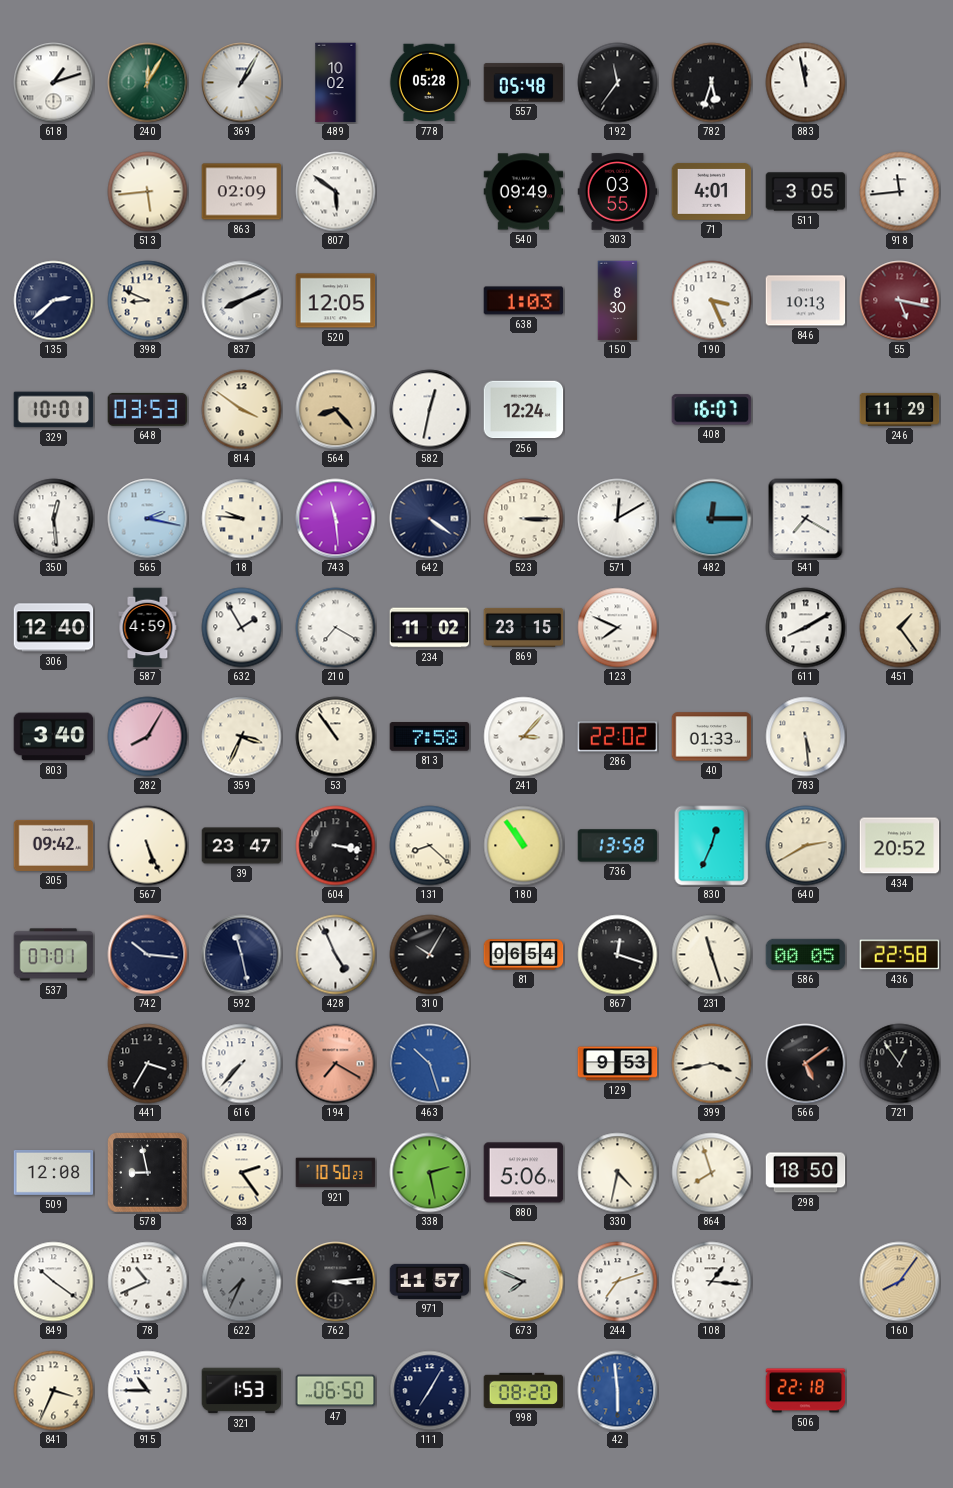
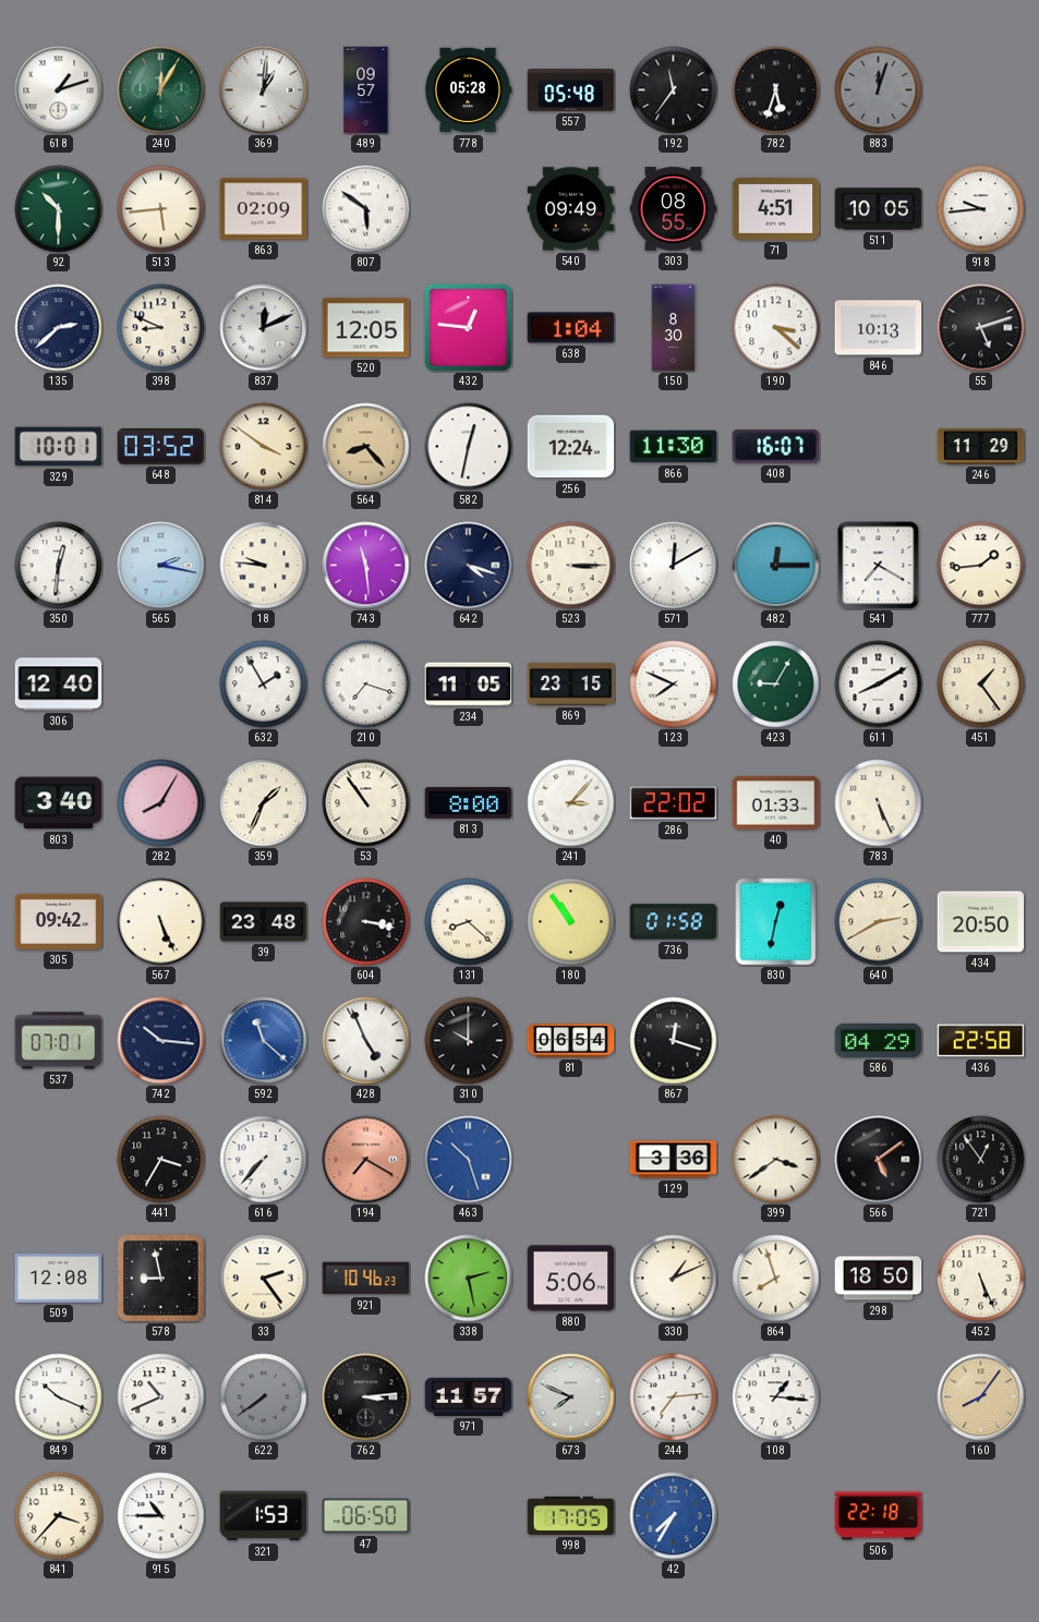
369: 1:05 -> 1:01 (264, 90)
489: 10:02 -> 09:57 (366, 90)
883: 11:58 -> 12:03 (879, 90)
883 dial: white -> grey (879, 90)
92: none -> 10:30 (59, 209)
303: 03:55 -> 08:55 (674, 209)
71: 4:01 -> 4:51 (776, 208)
511: 3:05 -> 10:05 (879, 209)
918: 11:44 -> 9:44 (981, 209)
837: 8:11 -> 12:11 (264, 328)
432: none -> 12:46 (468, 327)
638: 1:03 -> 1:04 (571, 328)
190: 3:26 -> 3:22 (776, 328)
55: 5:17 -> 5:12 (981, 328)
55 dial: burgundy -> black (981, 328)
648: 03:53 -> 03:52 (161, 446)
866: none -> 11:30 (674, 447)
350: 12:29 -> 12:31 (59, 566)
642: 4:21 -> 4:18 (469, 566)
777: none -> 1:44 (981, 566)
587: 4:59 -> none (148, 628)
210: 7:20 -> 7:18 (366, 685)
234: 11:02 -> 11:05 (469, 685)
423: none -> 9:05 (776, 685)
359: 3:34 -> 1:34 (264, 803)
813: 7:58 -> 8:00 (469, 803)
783: 5:29 -> 5:26 (879, 803)
39: 23:47 -> 23:48 (264, 922)
736: 13:58 -> 01:58 (674, 922)
830: 12:34 -> 12:32 (776, 922)
434: 20:52 -> 20:50 (981, 922)
592: 11:28 -> 11:22 (264, 1041)
592 dial: navy -> blue (264, 1041)
310: 10:05 -> 10:00 (469, 1041)
231: 11:27 -> none (712, 955)
586: 00:05 -> 04:29 (879, 1040)
129: 9:53 -> 3:36 (674, 1160)
399: 3:43 -> 3:39 (776, 1160)
921: 10:50 -> 10:46 (366, 1279)
330: 4:32 -> 1:11 (674, 1279)
452: none -> 5:26 (981, 1279)
849: 10:21 -> 10:19 (59, 1397)
622: 7:34 -> 7:39 (264, 1397)
244: 7:12 -> 7:14 (674, 1397)
841: 3:34 -> 3:37 (59, 1516)
111: 7:05 -> none (430, 1391)
998: 08:20 -> 17:05 (571, 1515)
42: 5:59 -> 7:35 (674, 1516)
